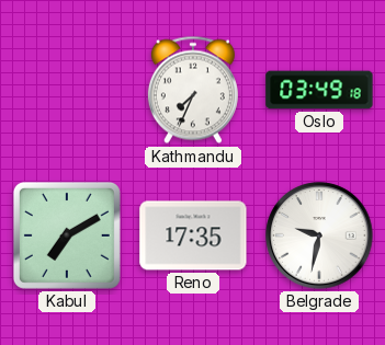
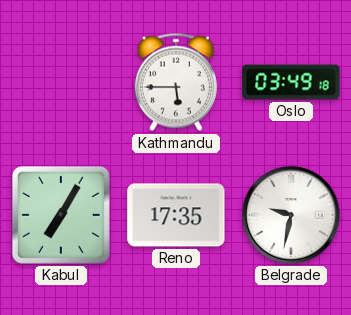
Kathmandu: 7:34 -> 5:45 (176, 82)
Kabul: 7:10 -> 7:05 (61, 215)
